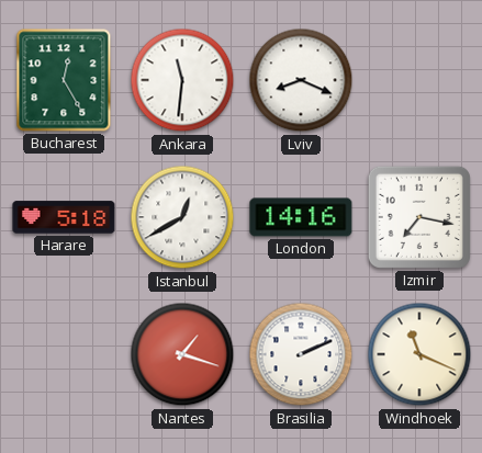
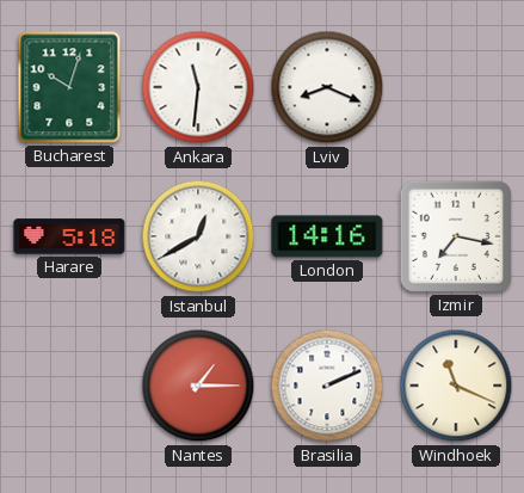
Bucharest: 12:25 -> 10:03 (69, 87)
Nantes: 1:18 -> 1:15 (198, 386)
